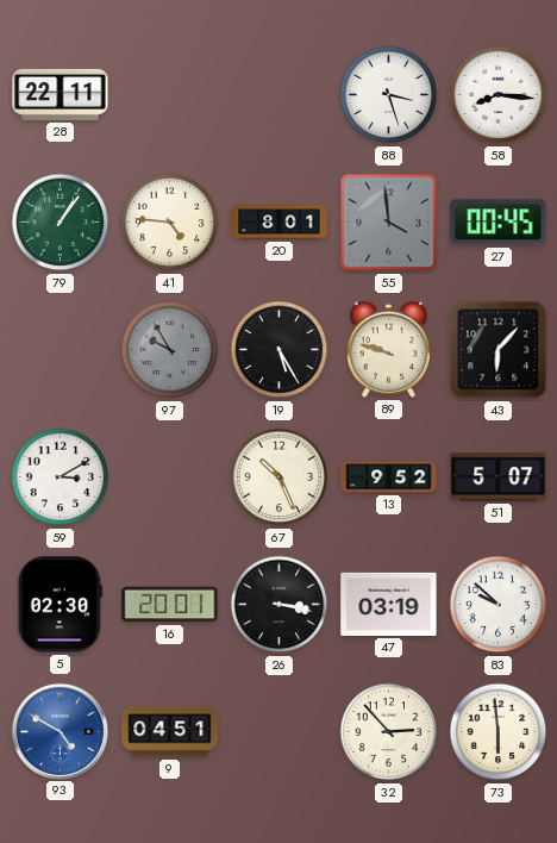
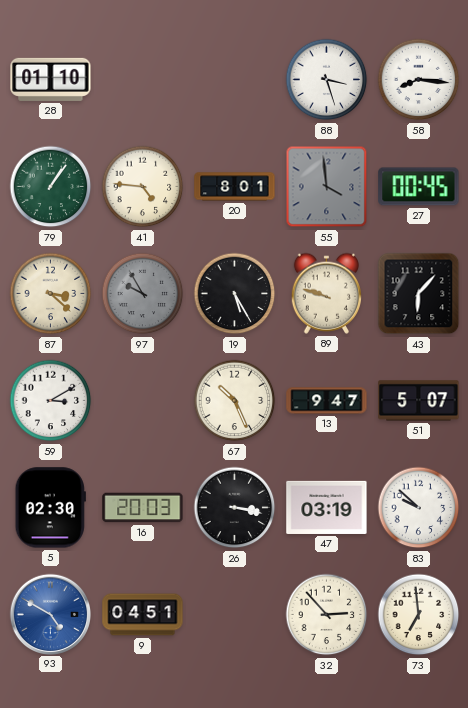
28: 22:11 -> 01:10 (51, 79)
87: none -> 3:22 (51, 294)
13: 9:52 -> 9:47 (327, 401)
16: 20:01 -> 20:03 (143, 508)
73: 5:59 -> 6:59 (419, 615)
